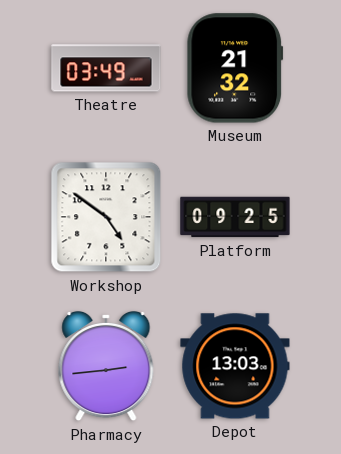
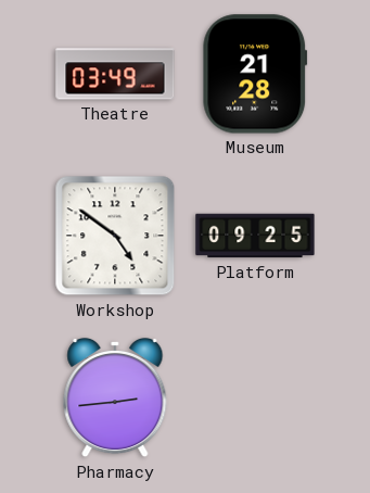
Museum: 21:32 -> 21:28 (255, 74)
Depot: 13:03 -> none (235, 366)
